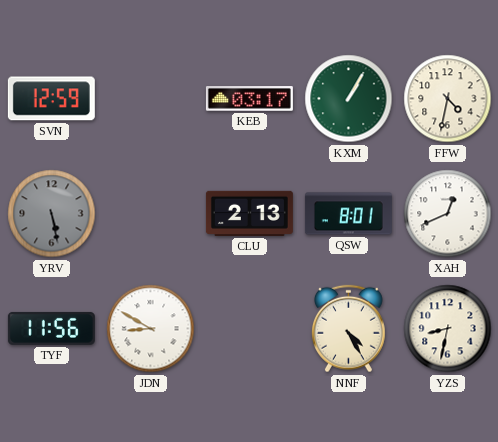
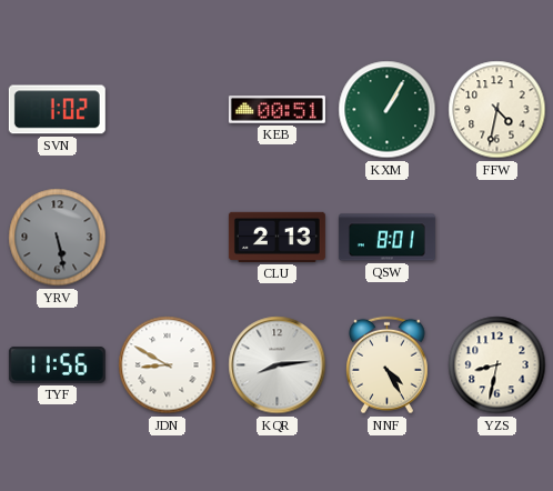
SVN: 12:59 -> 1:02 (57, 110)
KEB: 03:17 -> 00:51 (276, 110)
XAH: 12:41 -> none (448, 214)
KQR: none -> 8:14 (278, 365)
